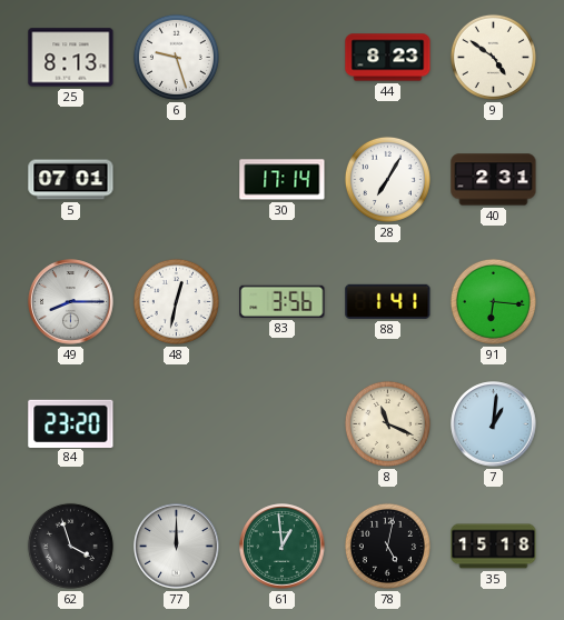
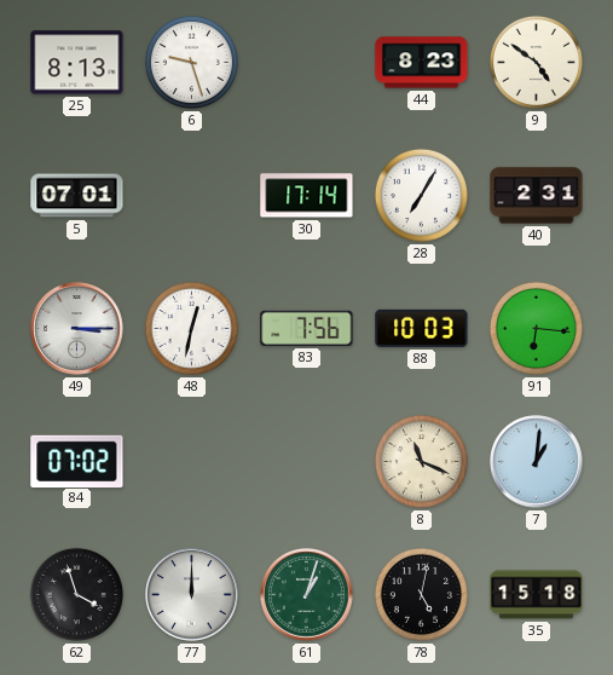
49: 8:15 -> 3:15 (77, 329)
83: 3:56 -> 7:56 (307, 328)
88: 1:41 -> 10:03 (422, 328)
84: 23:20 -> 07:02 (77, 461)
61: 12:59 -> 1:03 (307, 595)
